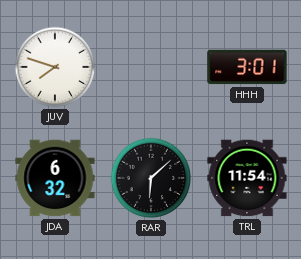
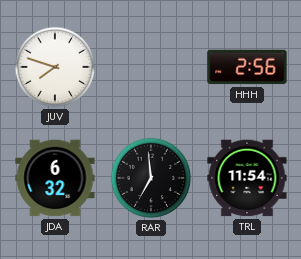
HHH: 3:01 -> 2:56 (247, 67)
RAR: 6:08 -> 6:59 (151, 178)
